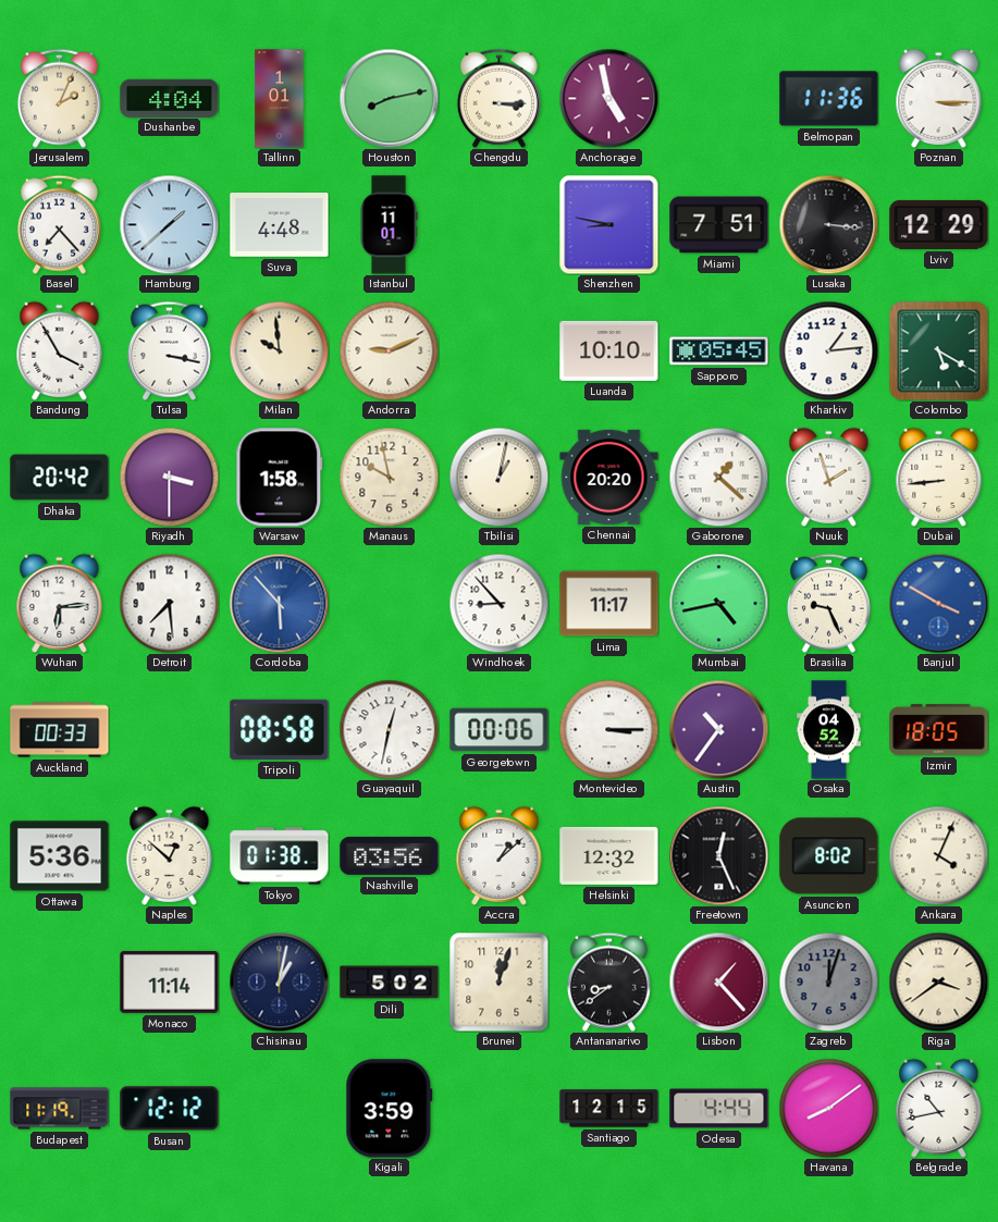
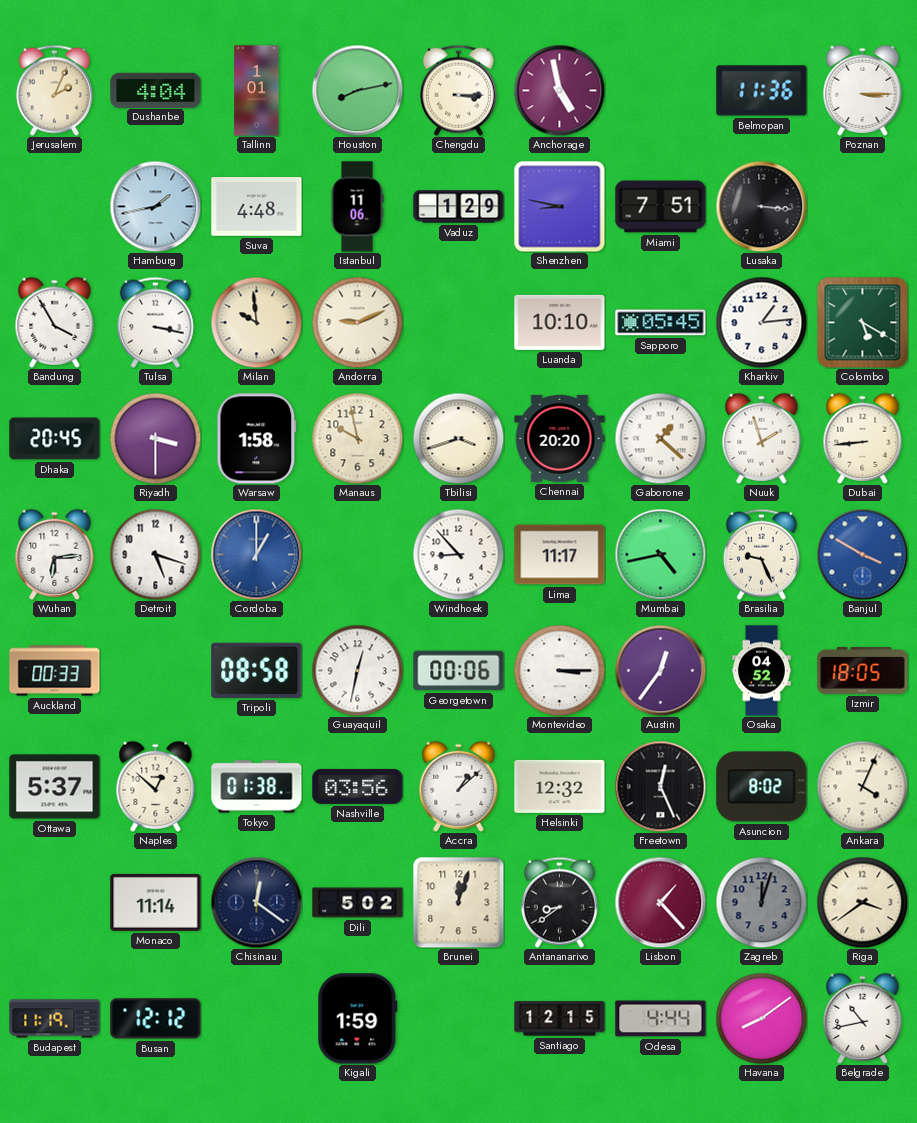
Basel: 7:23 -> none (59, 224)
Hamburg: 1:38 -> 1:43 (155, 206)
Istanbul: 11:01 -> 11:06 (357, 207)
Vaduz: none -> 1:29 (459, 207)
Lviv: 12:29 -> none (939, 224)
Dhaka: 20:42 -> 20:45 (55, 439)
Tbilisi: 1:02 -> 3:42 (458, 438)
Detroit: 7:29 -> 5:18 (155, 554)
Cordoba: 5:53 -> 1:00 (256, 554)
Austin: 10:36 -> 12:36 (660, 670)
Ottawa: 5:36 -> 5:37 (55, 787)
Chisinau: 1:02 -> 12:21 (256, 902)
Kigali: 3:59 -> 1:59 (358, 1019)
